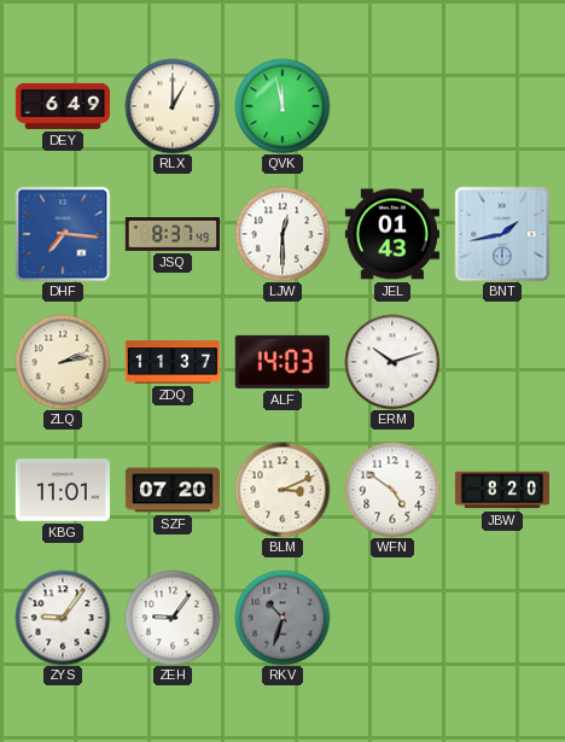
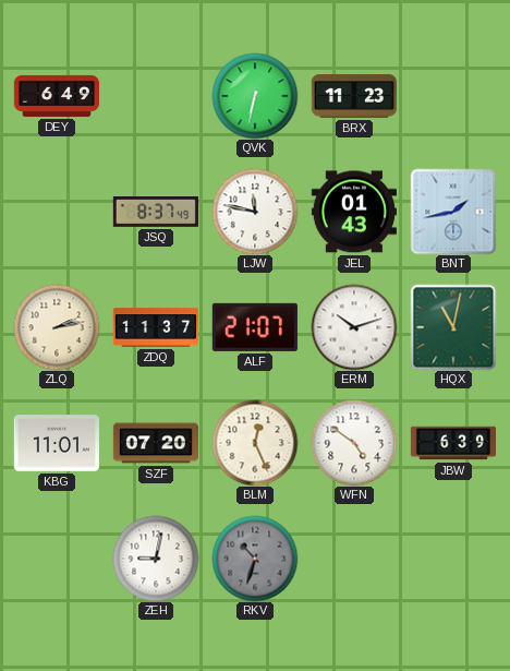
RLX: 1:00 -> none (173, 106)
QVK: 11:58 -> 6:32 (255, 96)
BRX: none -> 11:23 (354, 96)
DHF: 7:16 -> none (63, 234)
LJW: 12:30 -> 11:47 (255, 212)
ALF: 14:03 -> 21:07 (255, 327)
HQX: none -> 11:02 (453, 327)
BLM: 3:11 -> 12:26 (255, 443)
JBW: 8:20 -> 6:39 (452, 443)
ZYS: 9:06 -> none (63, 618)
ZEH: 9:06 -> 9:02 (156, 559)
